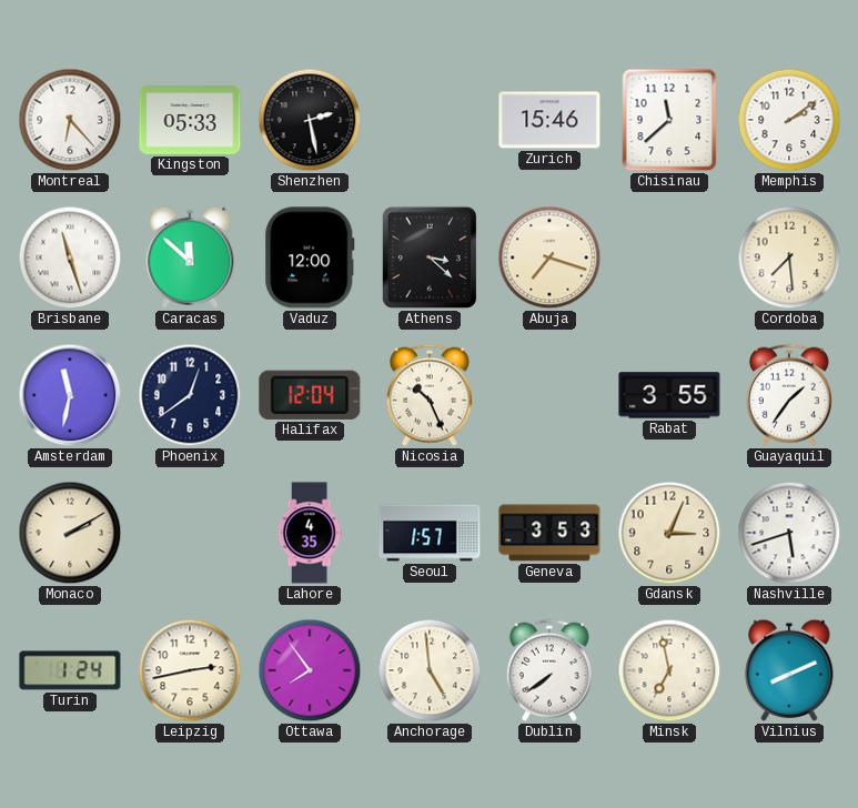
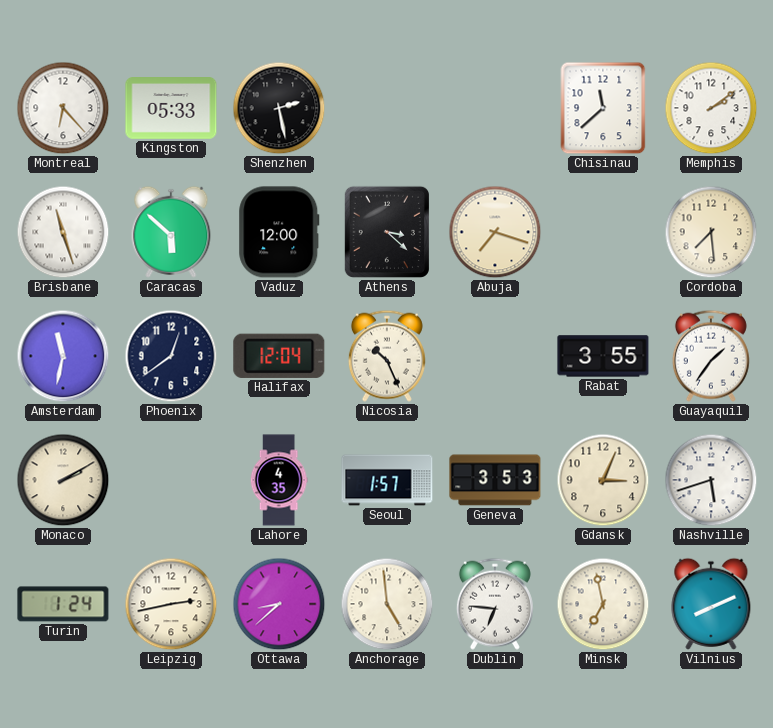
Zurich: 15:46 -> none (549, 120)
Caracas: 11:52 -> 5:52 (171, 232)
Ottawa: 7:54 -> 8:38 (279, 604)
Dublin: 7:39 -> 6:46 (495, 604)
